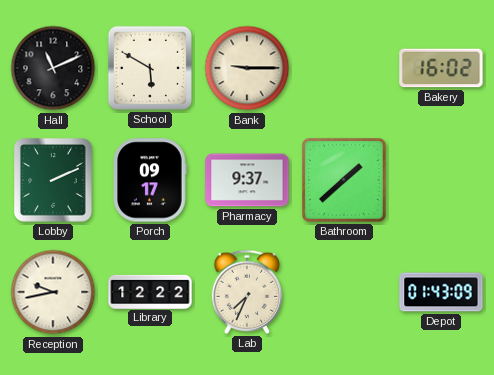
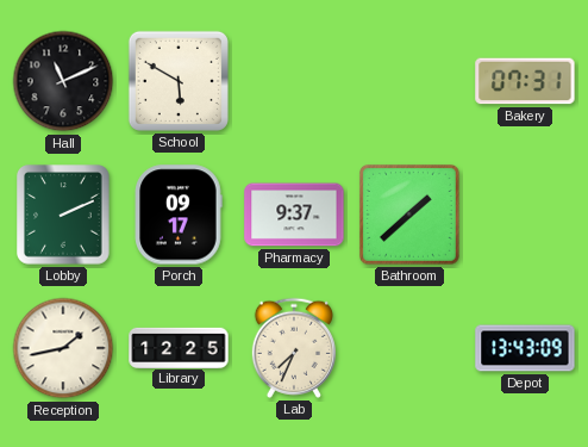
Bank: 9:15 -> none (247, 68)
Bakery: 16:02 -> 07:31 (525, 81)
Reception: 9:43 -> 1:43 (63, 348)
Library: 12:22 -> 12:25 (179, 347)
Depot: 01:43 -> 13:43 (525, 348)
